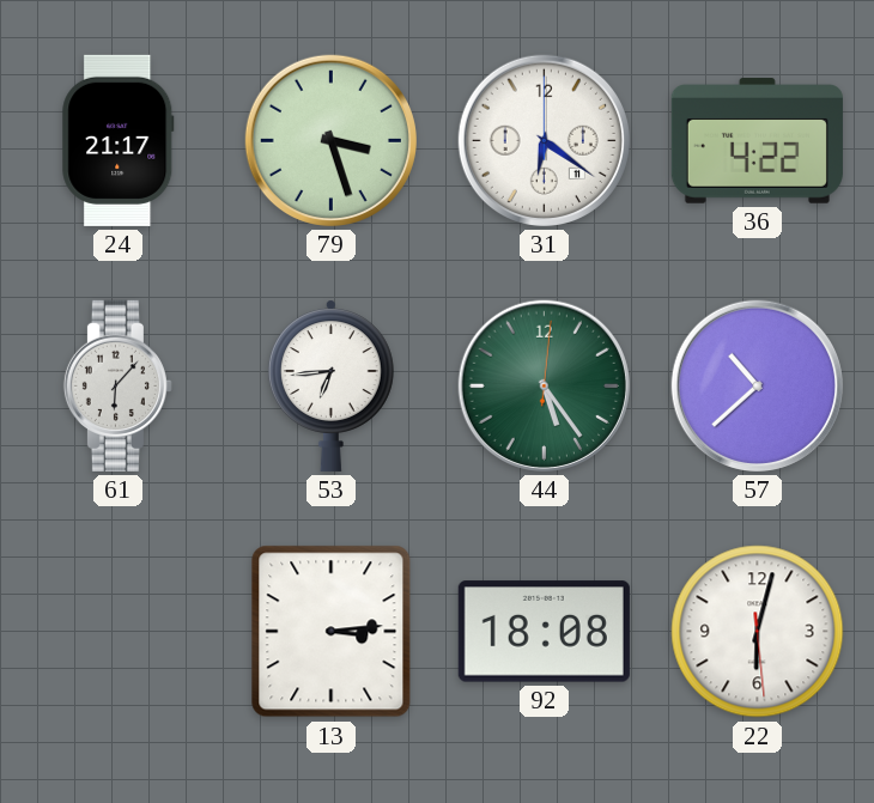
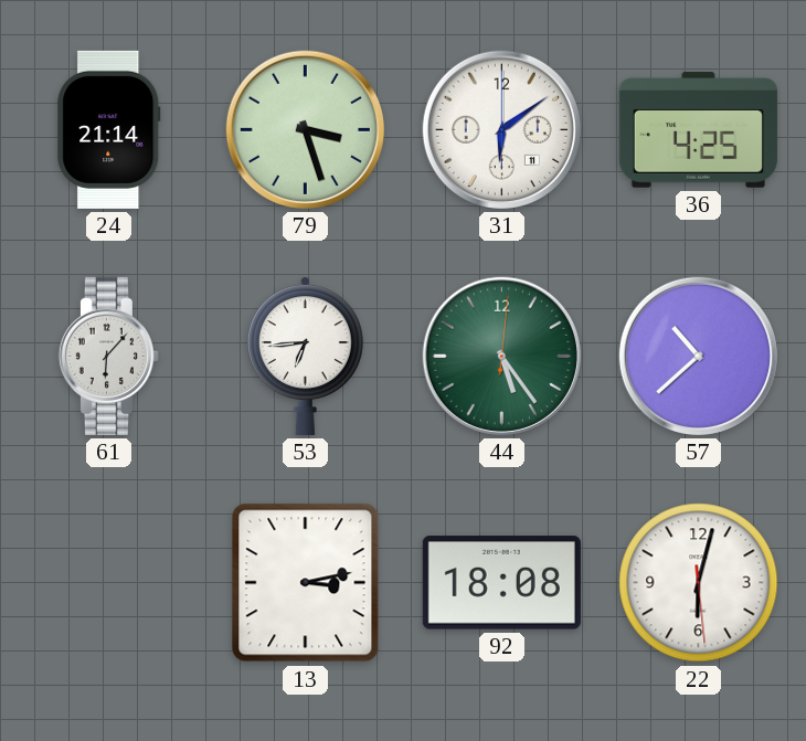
24: 21:17 -> 21:14 (109, 129)
31: 6:21 -> 6:09 (501, 129)
36: 4:22 -> 4:25 (698, 130)
13: 3:14 -> 3:13 (306, 583)
